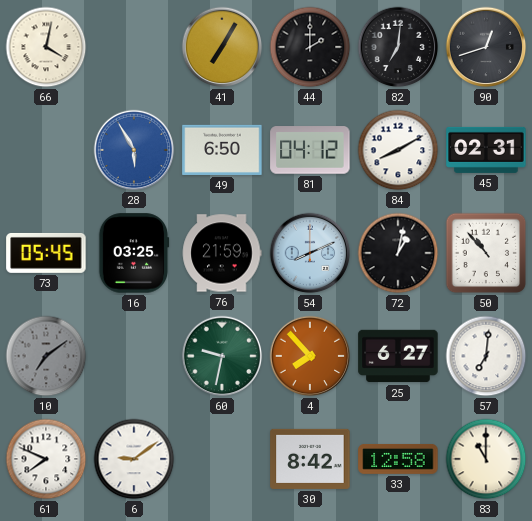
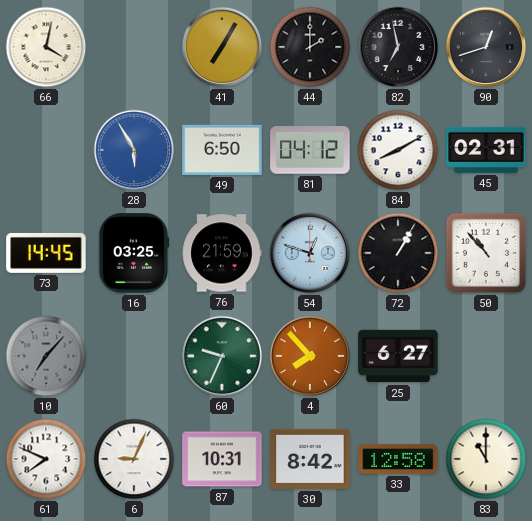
82: 7:01 -> 6:58 (398, 47)
73: 05:45 -> 14:45 (46, 253)
54: 8:11 -> 12:48 (310, 253)
72: 1:02 -> 1:05 (398, 253)
10: 7:09 -> 7:07 (46, 356)
60: 9:32 -> 9:34 (222, 356)
57: 7:01 -> none (486, 356)
6: 9:09 -> 9:04 (134, 459)
87: none -> 10:31 (222, 459)
